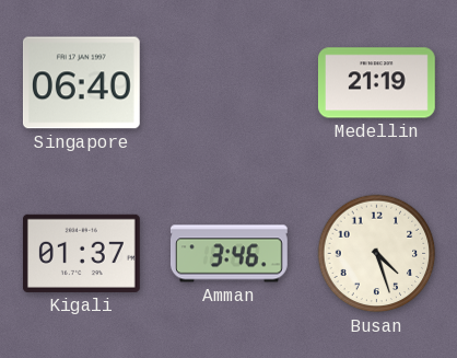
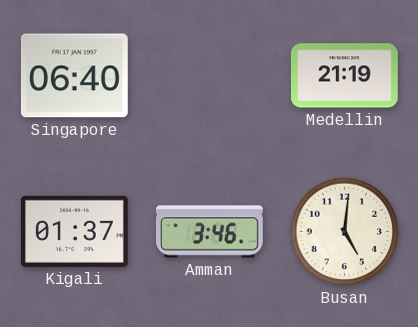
Busan: 4:27 -> 5:01 (345, 232)
